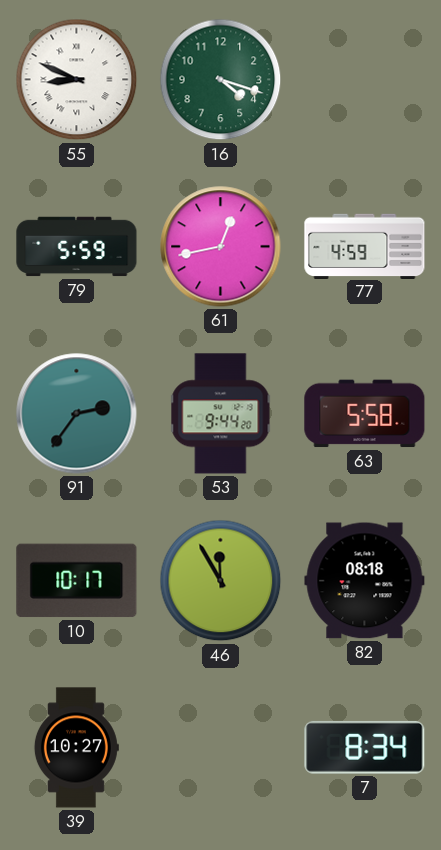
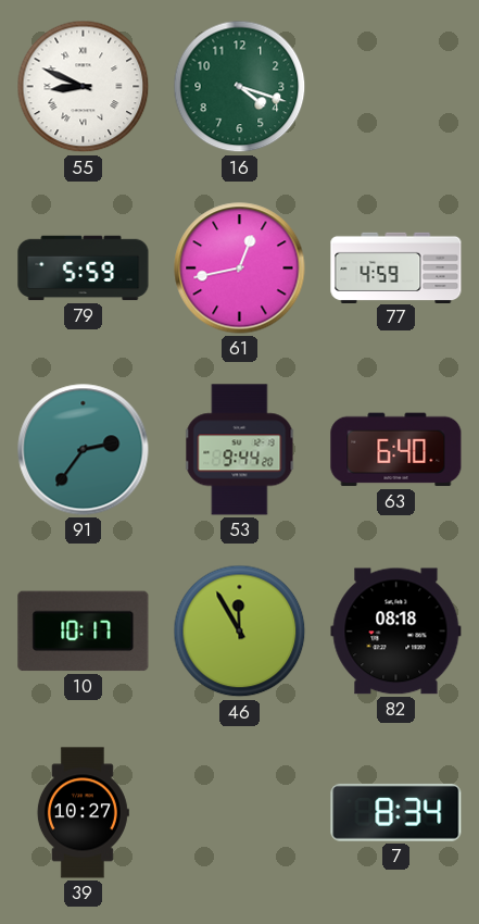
63: 5:58 -> 6:40 (396, 450)
